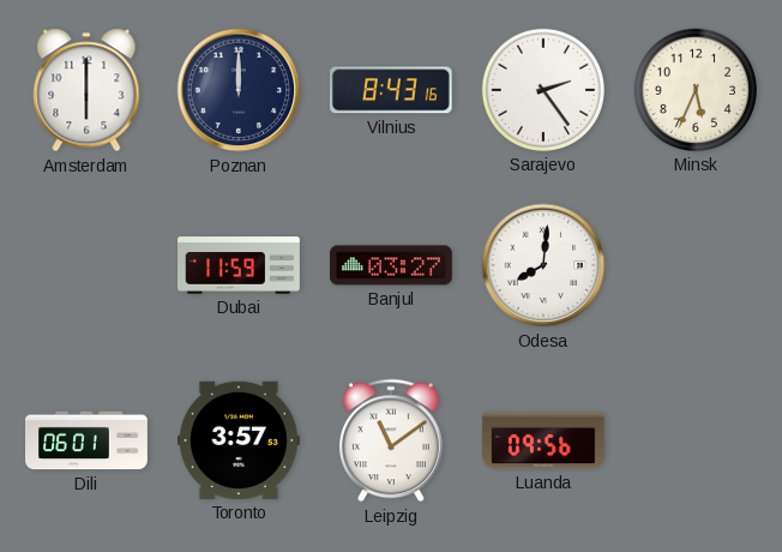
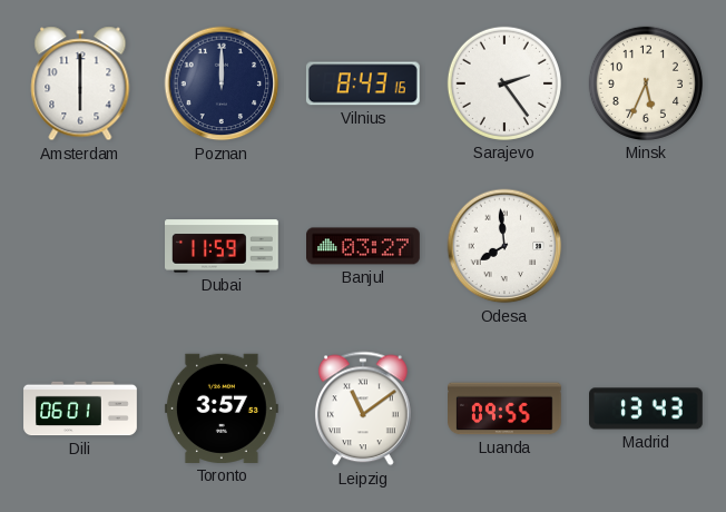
Odesa: 8:01 -> 7:59 (504, 246)
Luanda: 09:56 -> 09:55 (506, 408)
Madrid: none -> 13:43 (647, 408)
